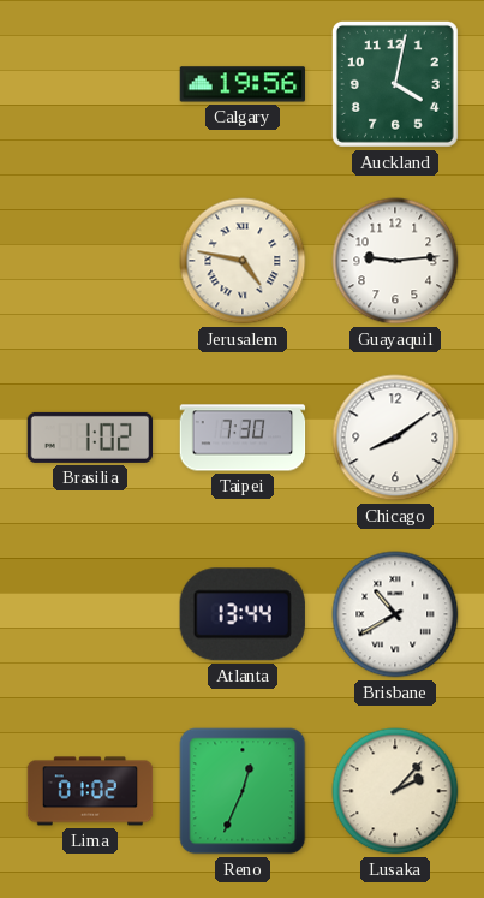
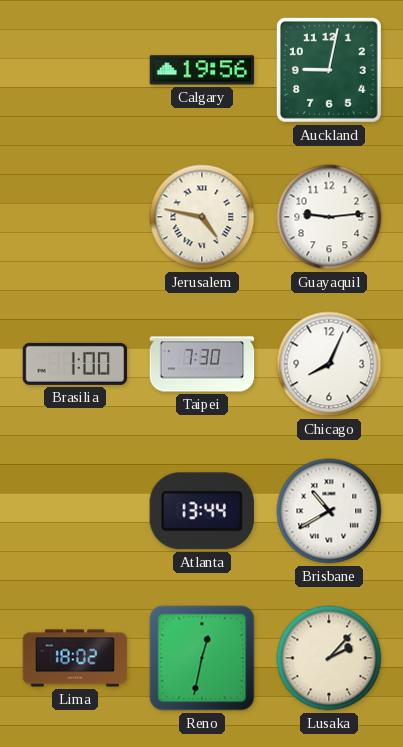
Auckland: 4:02 -> 9:02 (329, 70)
Brasilia: 1:02 -> 1:00 (75, 364)
Chicago: 8:09 -> 8:04 (329, 364)
Lima: 01:02 -> 18:02 (75, 658)
Reno: 12:34 -> 12:32 (202, 658)
